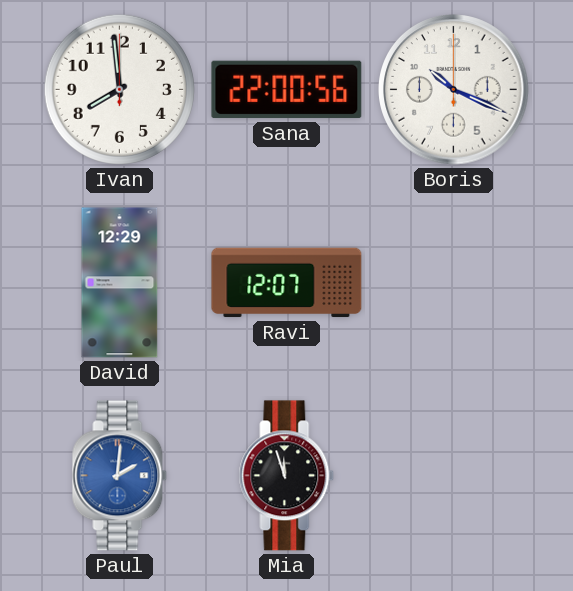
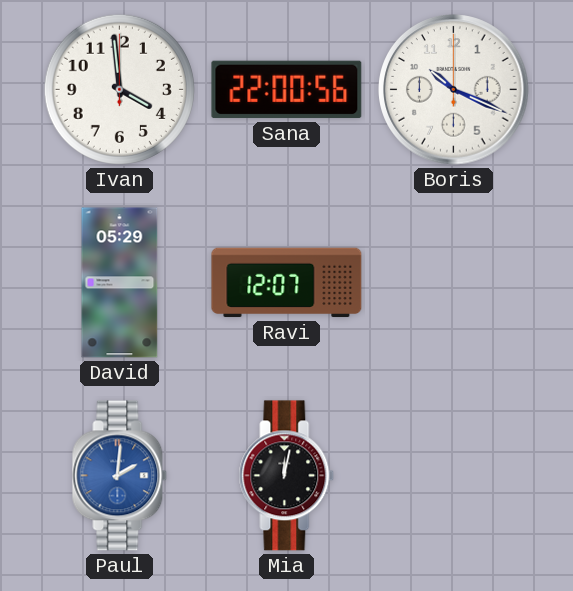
Ivan: 7:59 -> 3:59 (119, 89)
David: 12:29 -> 05:29 (120, 283)
Mia: 11:57 -> 12:02 (287, 476)
